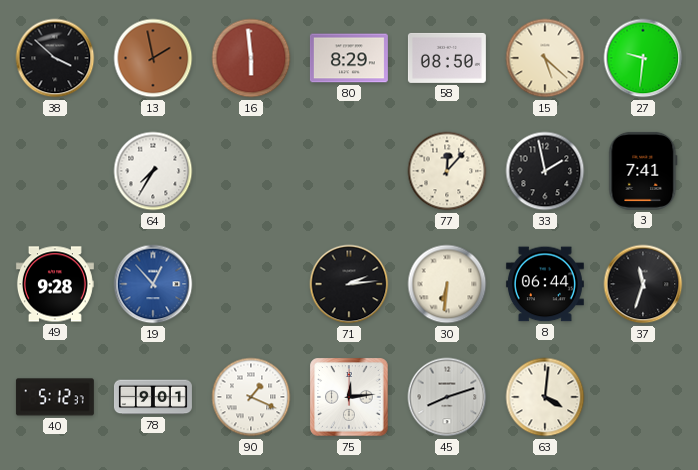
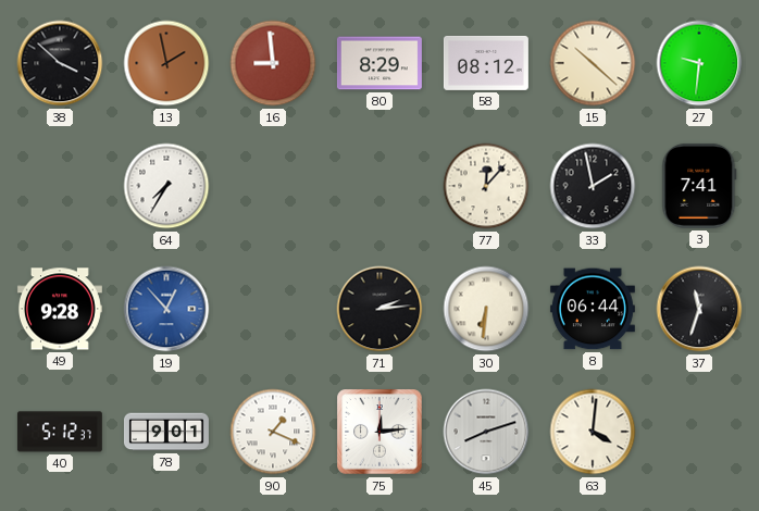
16: 5:59 -> 8:59 (273, 63)
58: 08:50 -> 08:12 (486, 63)
15: 5:22 -> 10:22 (593, 63)
